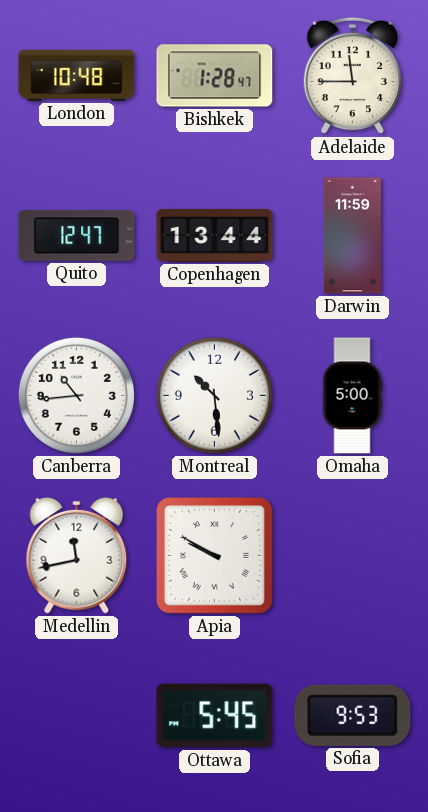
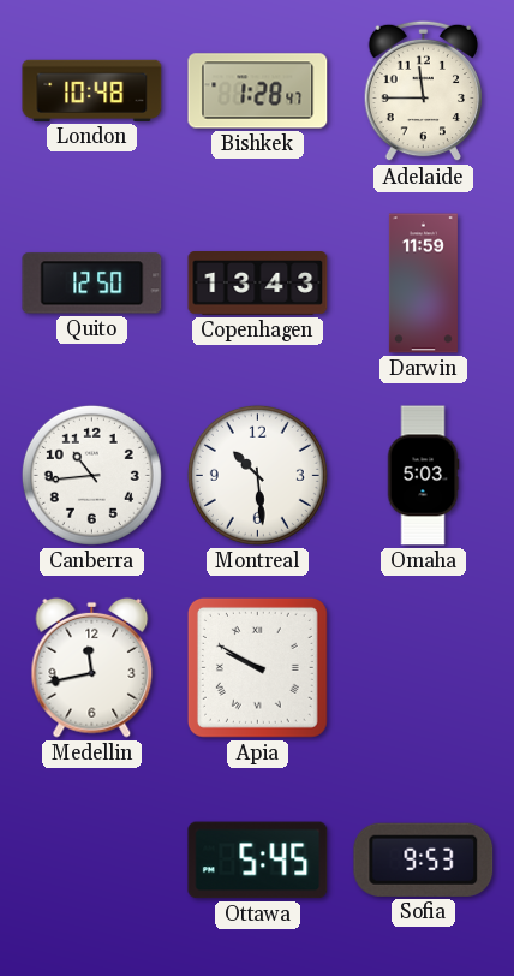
Quito: 12:47 -> 12:50 (92, 284)
Copenhagen: 13:44 -> 13:43 (258, 284)
Omaha: 5:00 -> 5:03 (423, 476)
